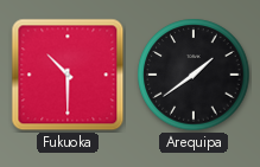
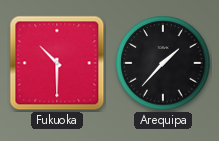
Arequipa: 1:39 -> 1:37 (163, 63)
